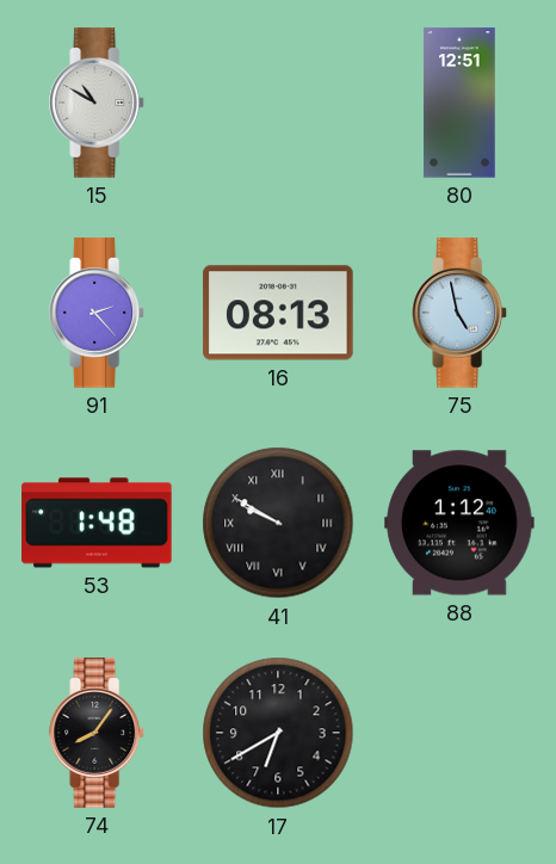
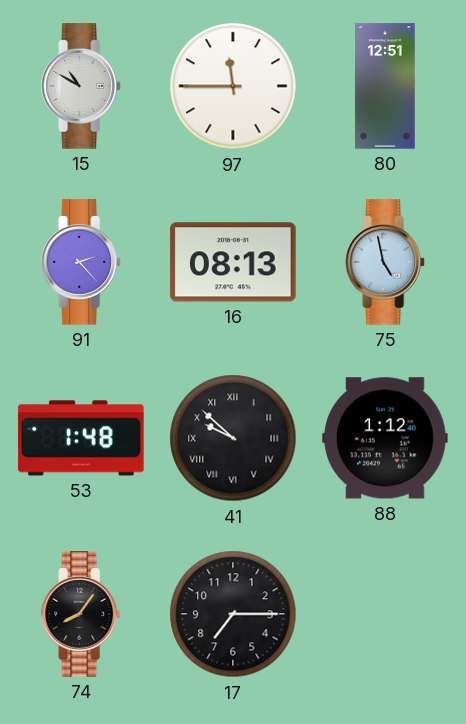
97: none -> 11:45 (233, 86)
41: 9:50 -> 9:52 (233, 438)
17: 6:40 -> 7:15 (233, 614)
